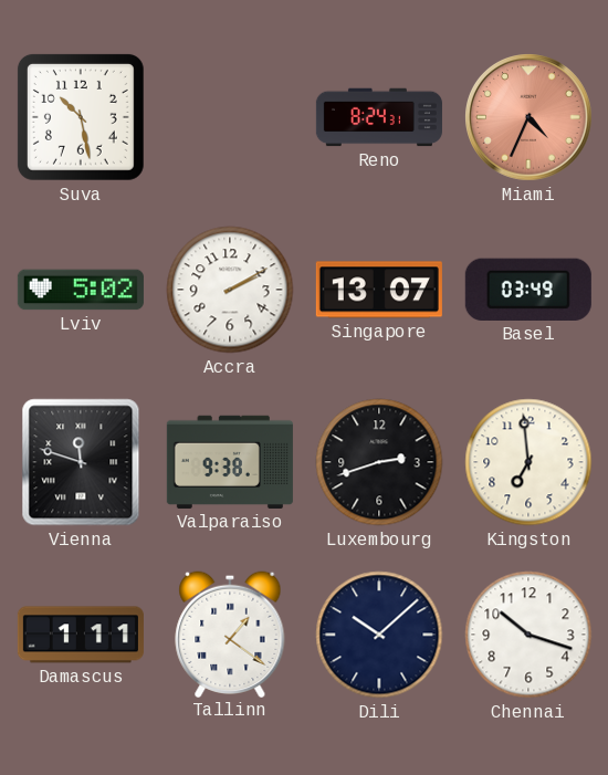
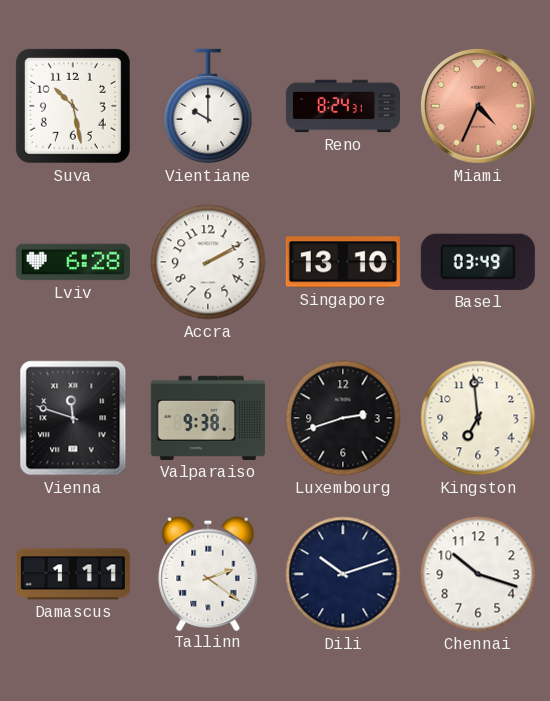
Vientiane: none -> 10:00 (208, 106)
Lviv: 5:02 -> 6:28 (73, 262)
Singapore: 13:07 -> 13:10 (343, 262)
Tallinn: 1:21 -> 2:21 (208, 573)
Dili: 10:08 -> 10:12 (343, 574)
